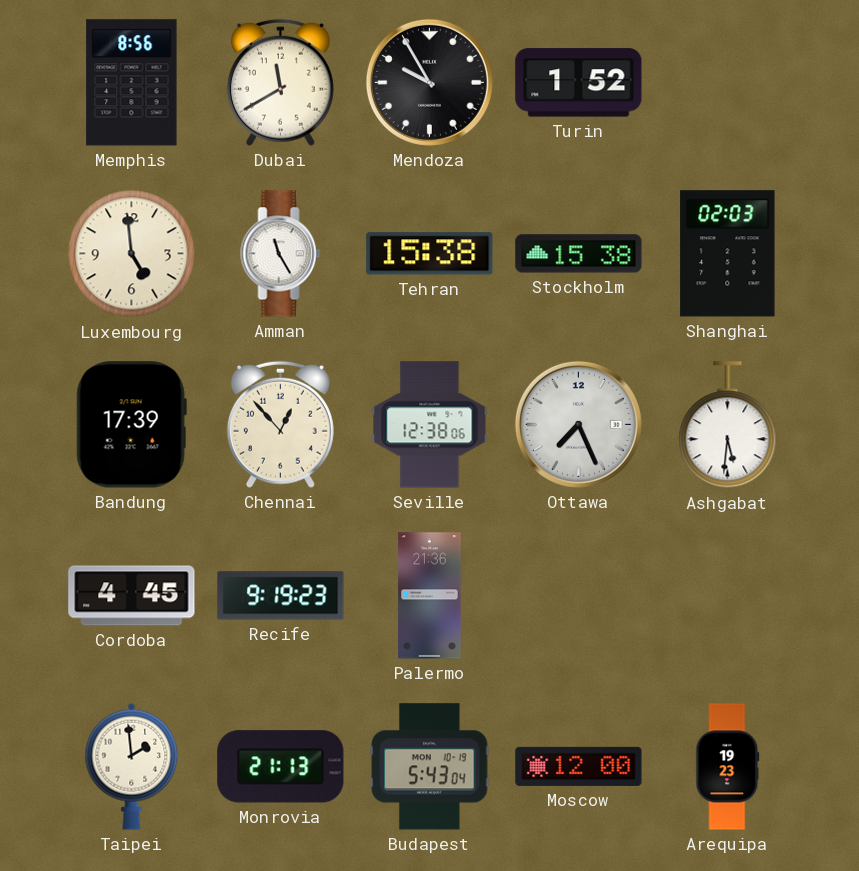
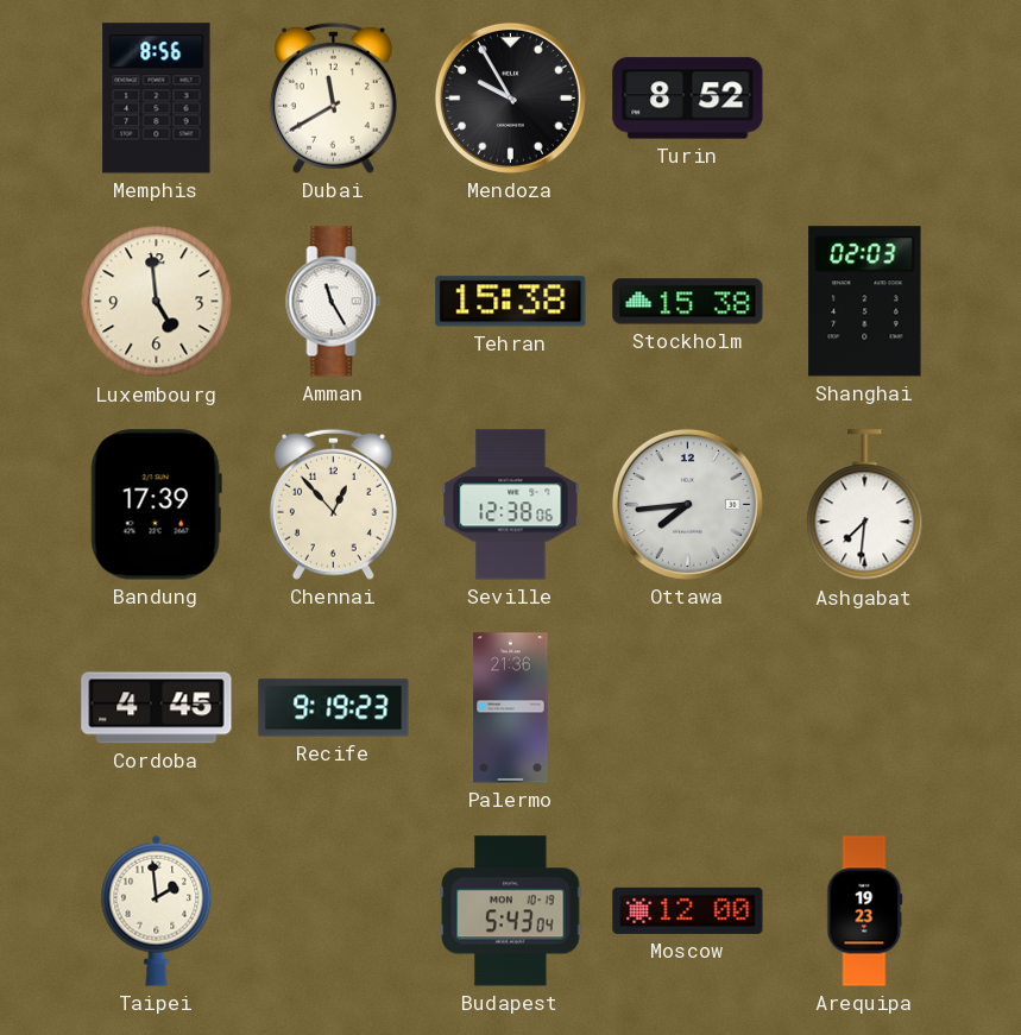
Turin: 1:52 -> 8:52 (688, 99)
Ottawa: 7:26 -> 7:44 (687, 504)
Ashgabat: 5:31 -> 7:31 (865, 505)
Monrovia: 21:13 -> none (281, 767)
